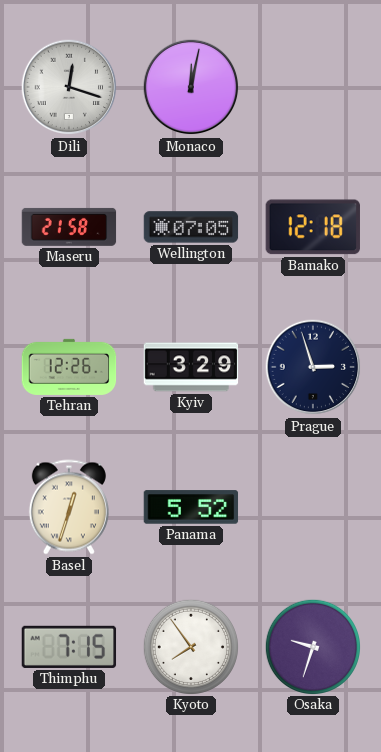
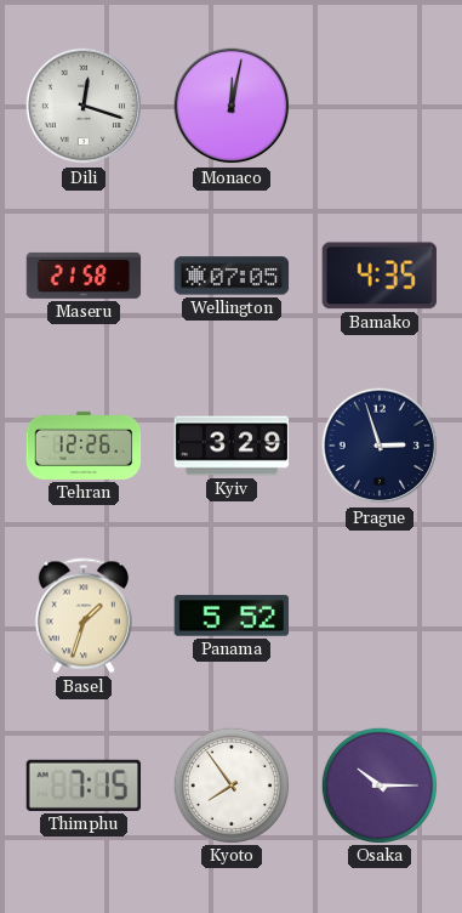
Bamako: 12:18 -> 4:35 (380, 276)
Basel: 12:33 -> 1:33 (84, 616)
Osaka: 9:33 -> 10:15 (378, 784)
